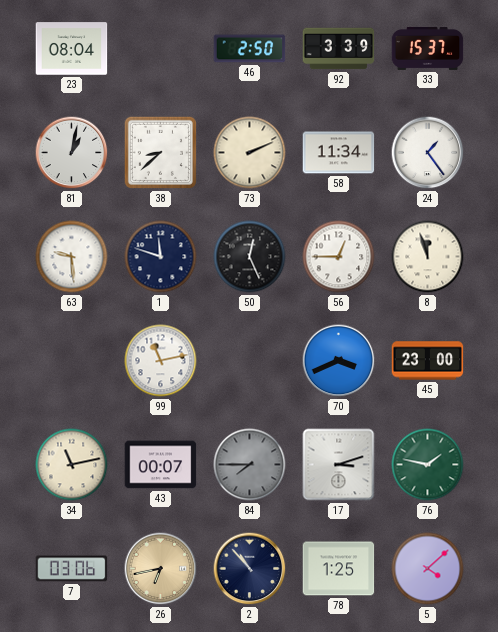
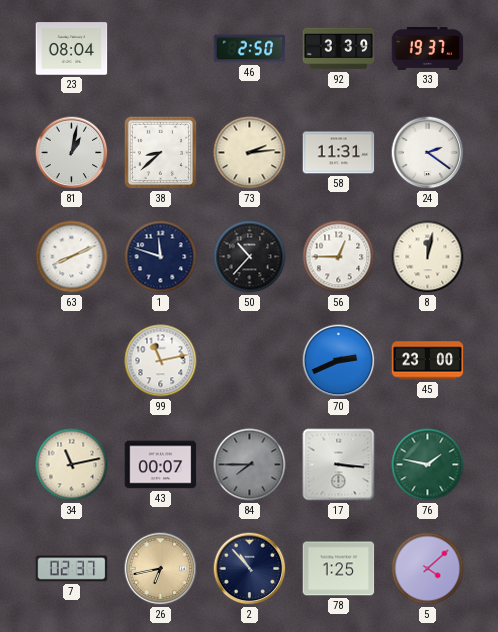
33: 15:37 -> 19:37 (428, 48)
73: 2:11 -> 2:14 (250, 153)
58: 11:34 -> 11:31 (339, 153)
24: 1:24 -> 2:21 (428, 153)
63: 9:29 -> 8:11 (72, 257)
50: 12:26 -> 10:37 (250, 257)
8: 11:57 -> 12:02 (428, 257)
70: 3:41 -> 2:41 (339, 361)
17: 3:12 -> 3:16 (339, 465)
7: 03:06 -> 02:37 (72, 569)
